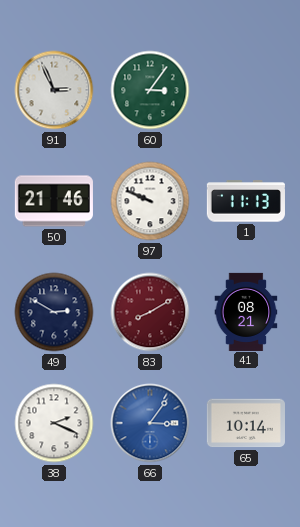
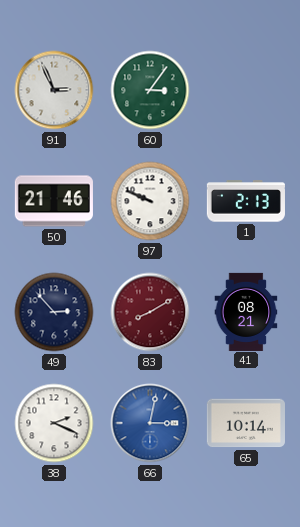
1: 11:13 -> 2:13 (246, 201)
49: 2:50 -> 2:53 (54, 312)
66: 3:06 -> 3:02 (150, 423)
